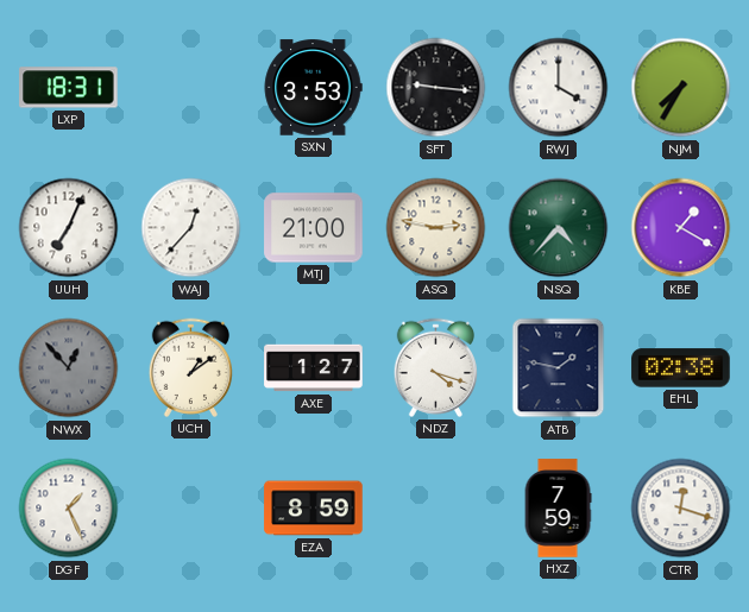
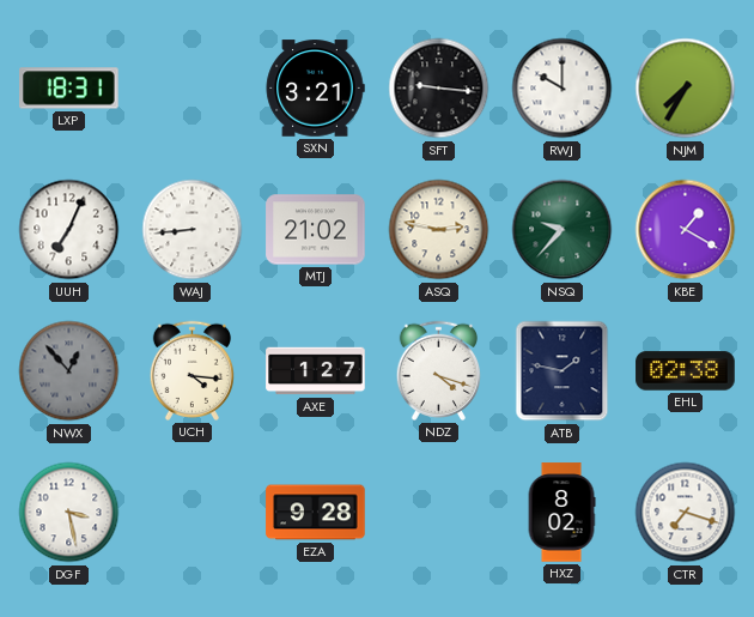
SXN: 3:53 -> 3:21 (315, 89)
RWJ: 4:00 -> 10:00 (563, 89)
WAJ: 12:37 -> 8:44 (193, 230)
MTJ: 21:00 -> 21:02 (316, 230)
NSQ: 4:37 -> 9:37 (563, 230)
UCH: 1:09 -> 4:16 (191, 370)
DGF: 1:26 -> 3:28 (69, 513)
EZA: 8:59 -> 9:28 (316, 513)
HXZ: 7:59 -> 8:02 (561, 513)
CTR: 12:18 -> 7:18 (686, 513)
